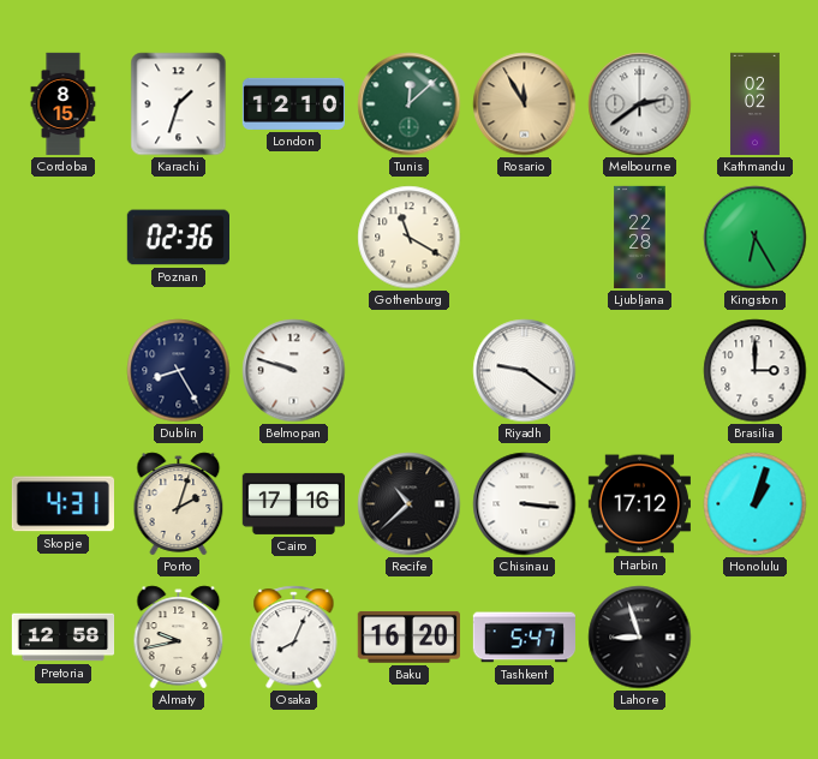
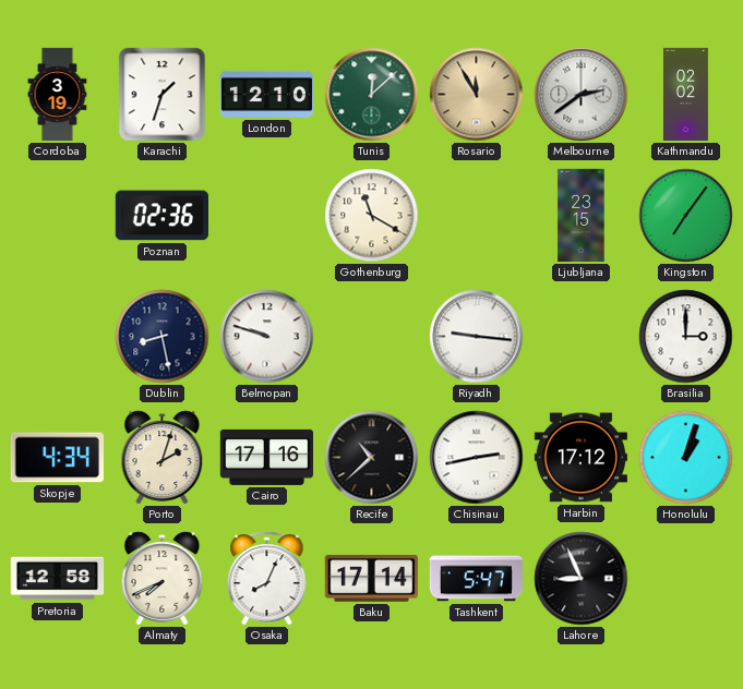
Cordoba: 8:15 -> 3:19 (58, 95)
Ljubljana: 22:28 -> 23:15 (582, 216)
Kingston: 6:25 -> 7:06 (686, 216)
Dublin: 8:25 -> 8:28 (163, 337)
Riyadh: 9:21 -> 9:16 (477, 337)
Skopje: 4:31 -> 4:34 (57, 458)
Chisinau: 3:16 -> 2:43 (477, 458)
Almaty: 9:43 -> 7:41 (163, 579)
Baku: 16:20 -> 17:14 (371, 579)
Lahore: 8:57 -> 8:56 (582, 579)
